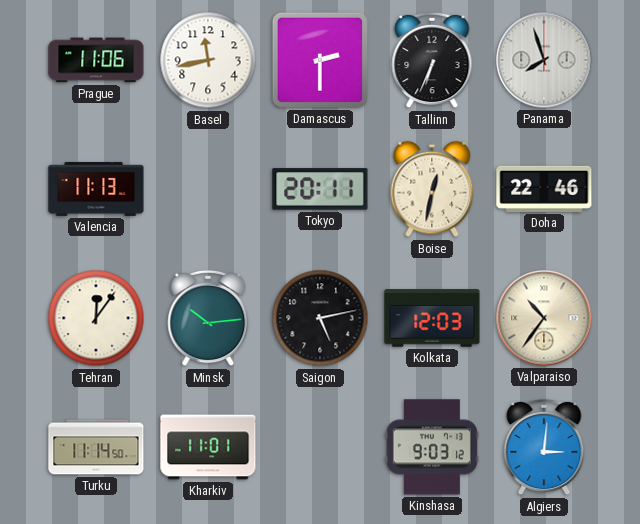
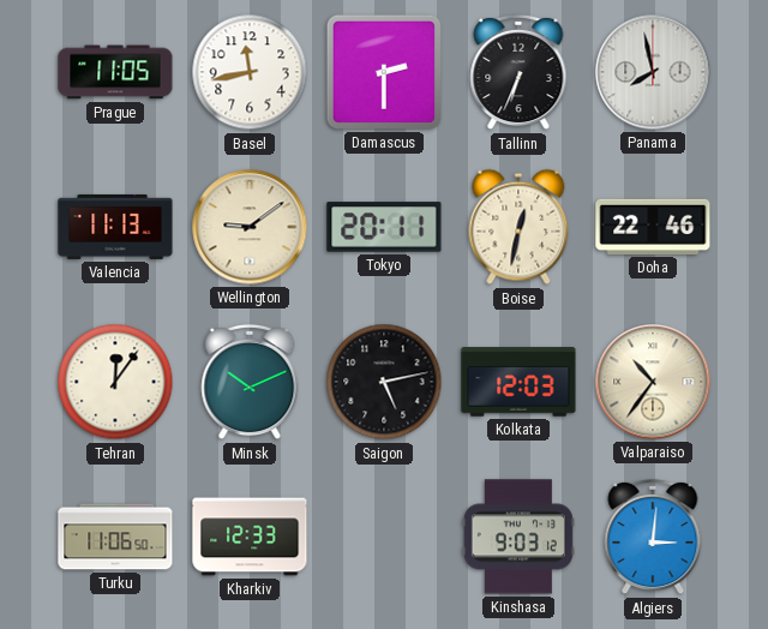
Prague: 11:06 -> 11:05 (115, 72)
Panama: 7:57 -> 7:58 (653, 72)
Wellington: none -> 9:09 (250, 227)
Minsk: 10:14 -> 10:11 (250, 382)
Turku: 11:14 -> 11:06 (115, 537)
Kharkiv: 11:01 -> 12:33 (250, 537)
